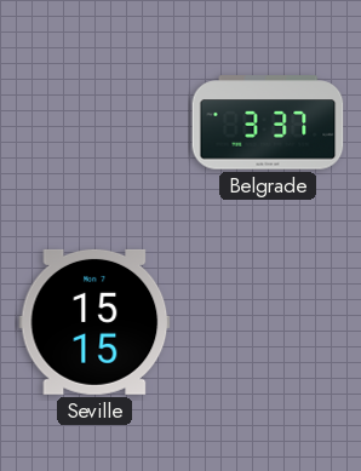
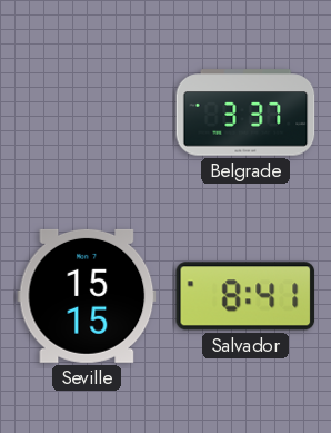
Salvador: none -> 8:41 (245, 296)
